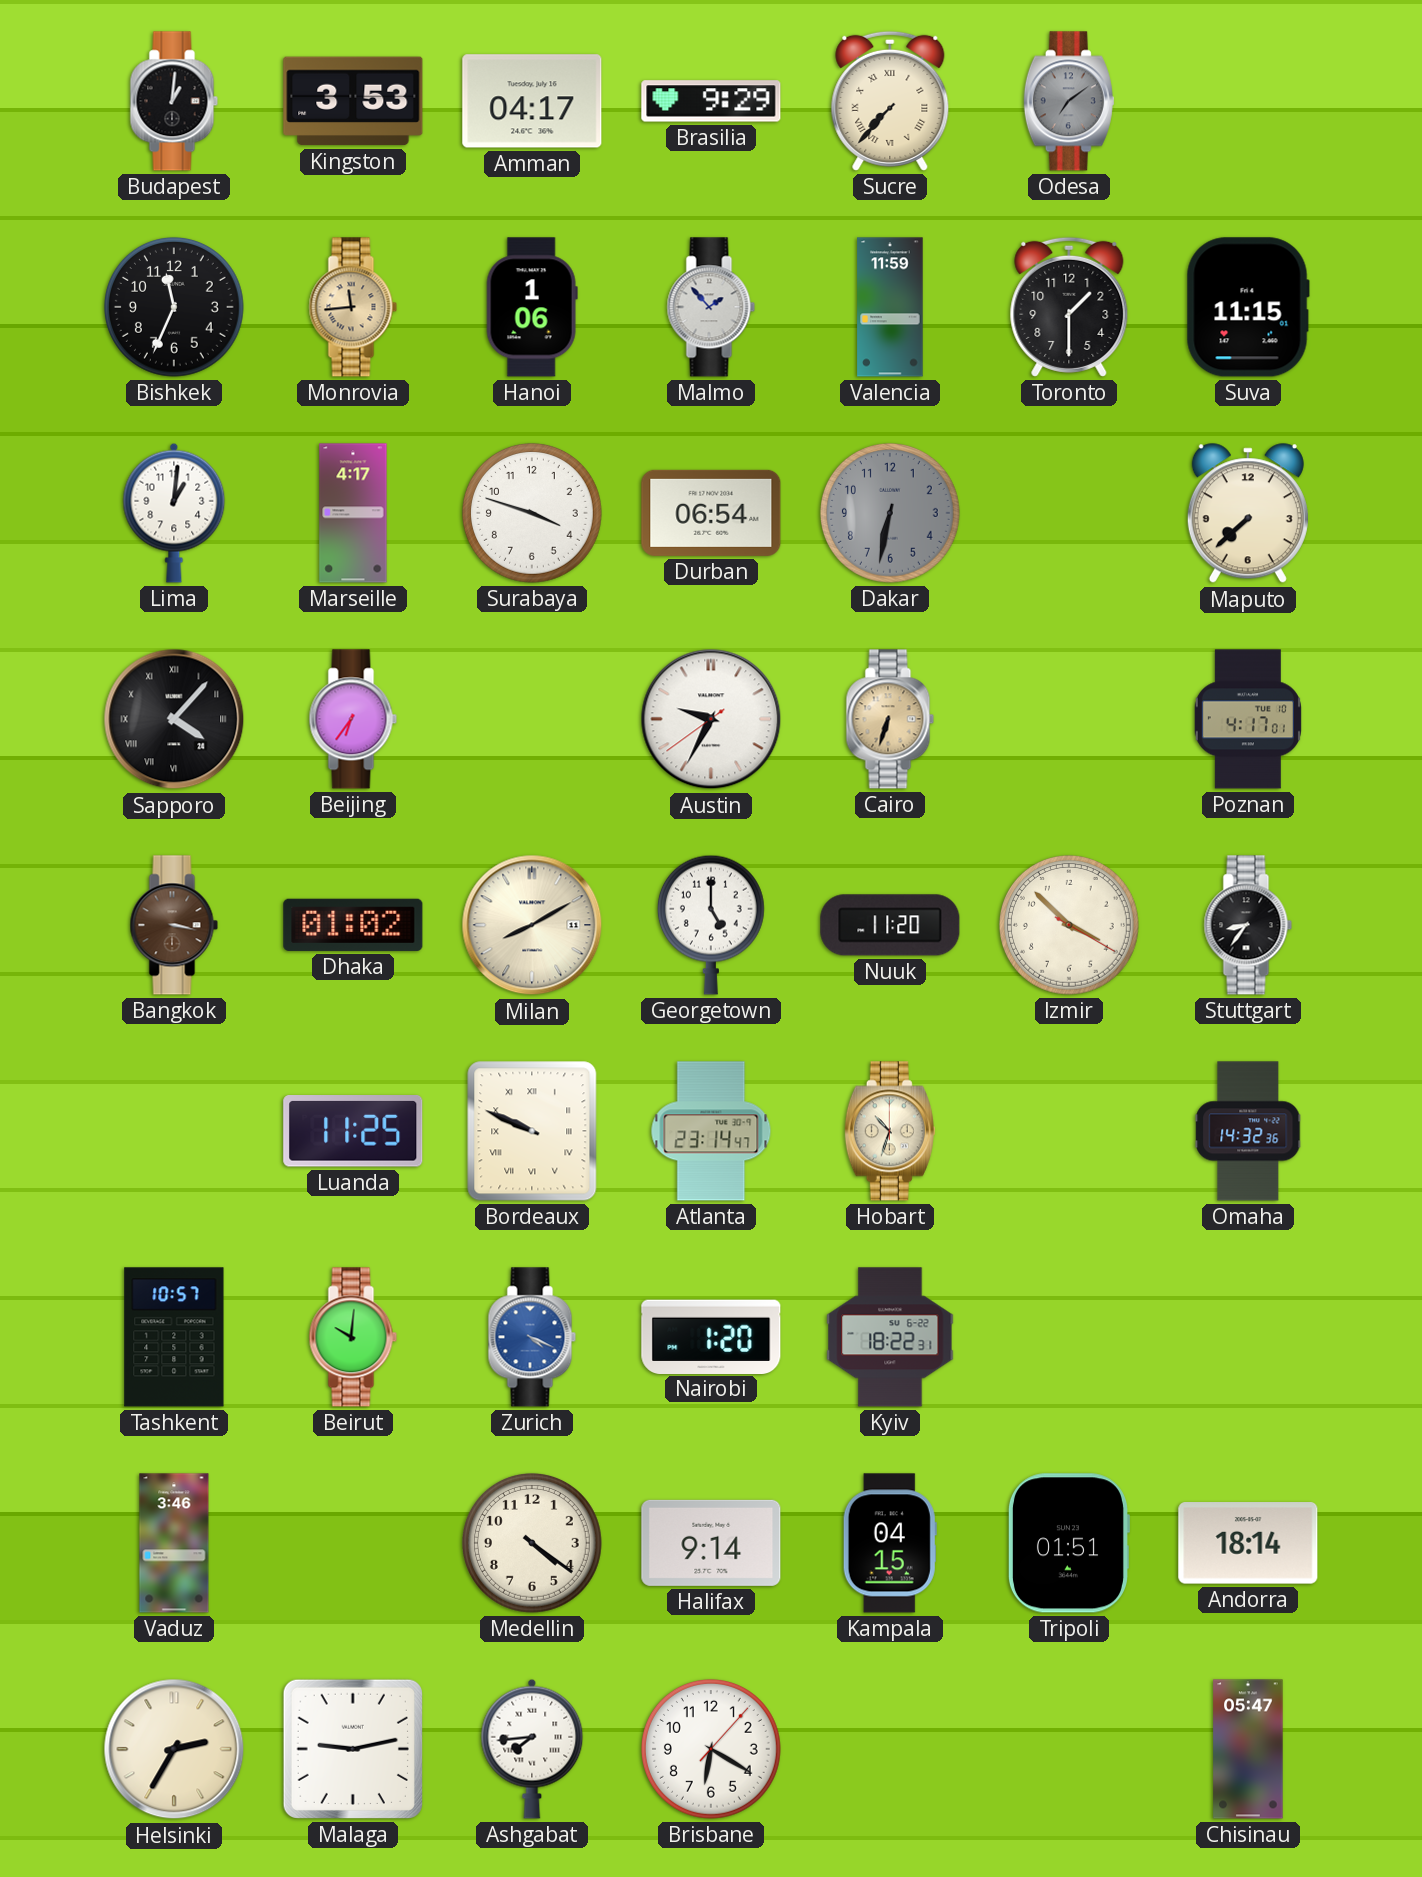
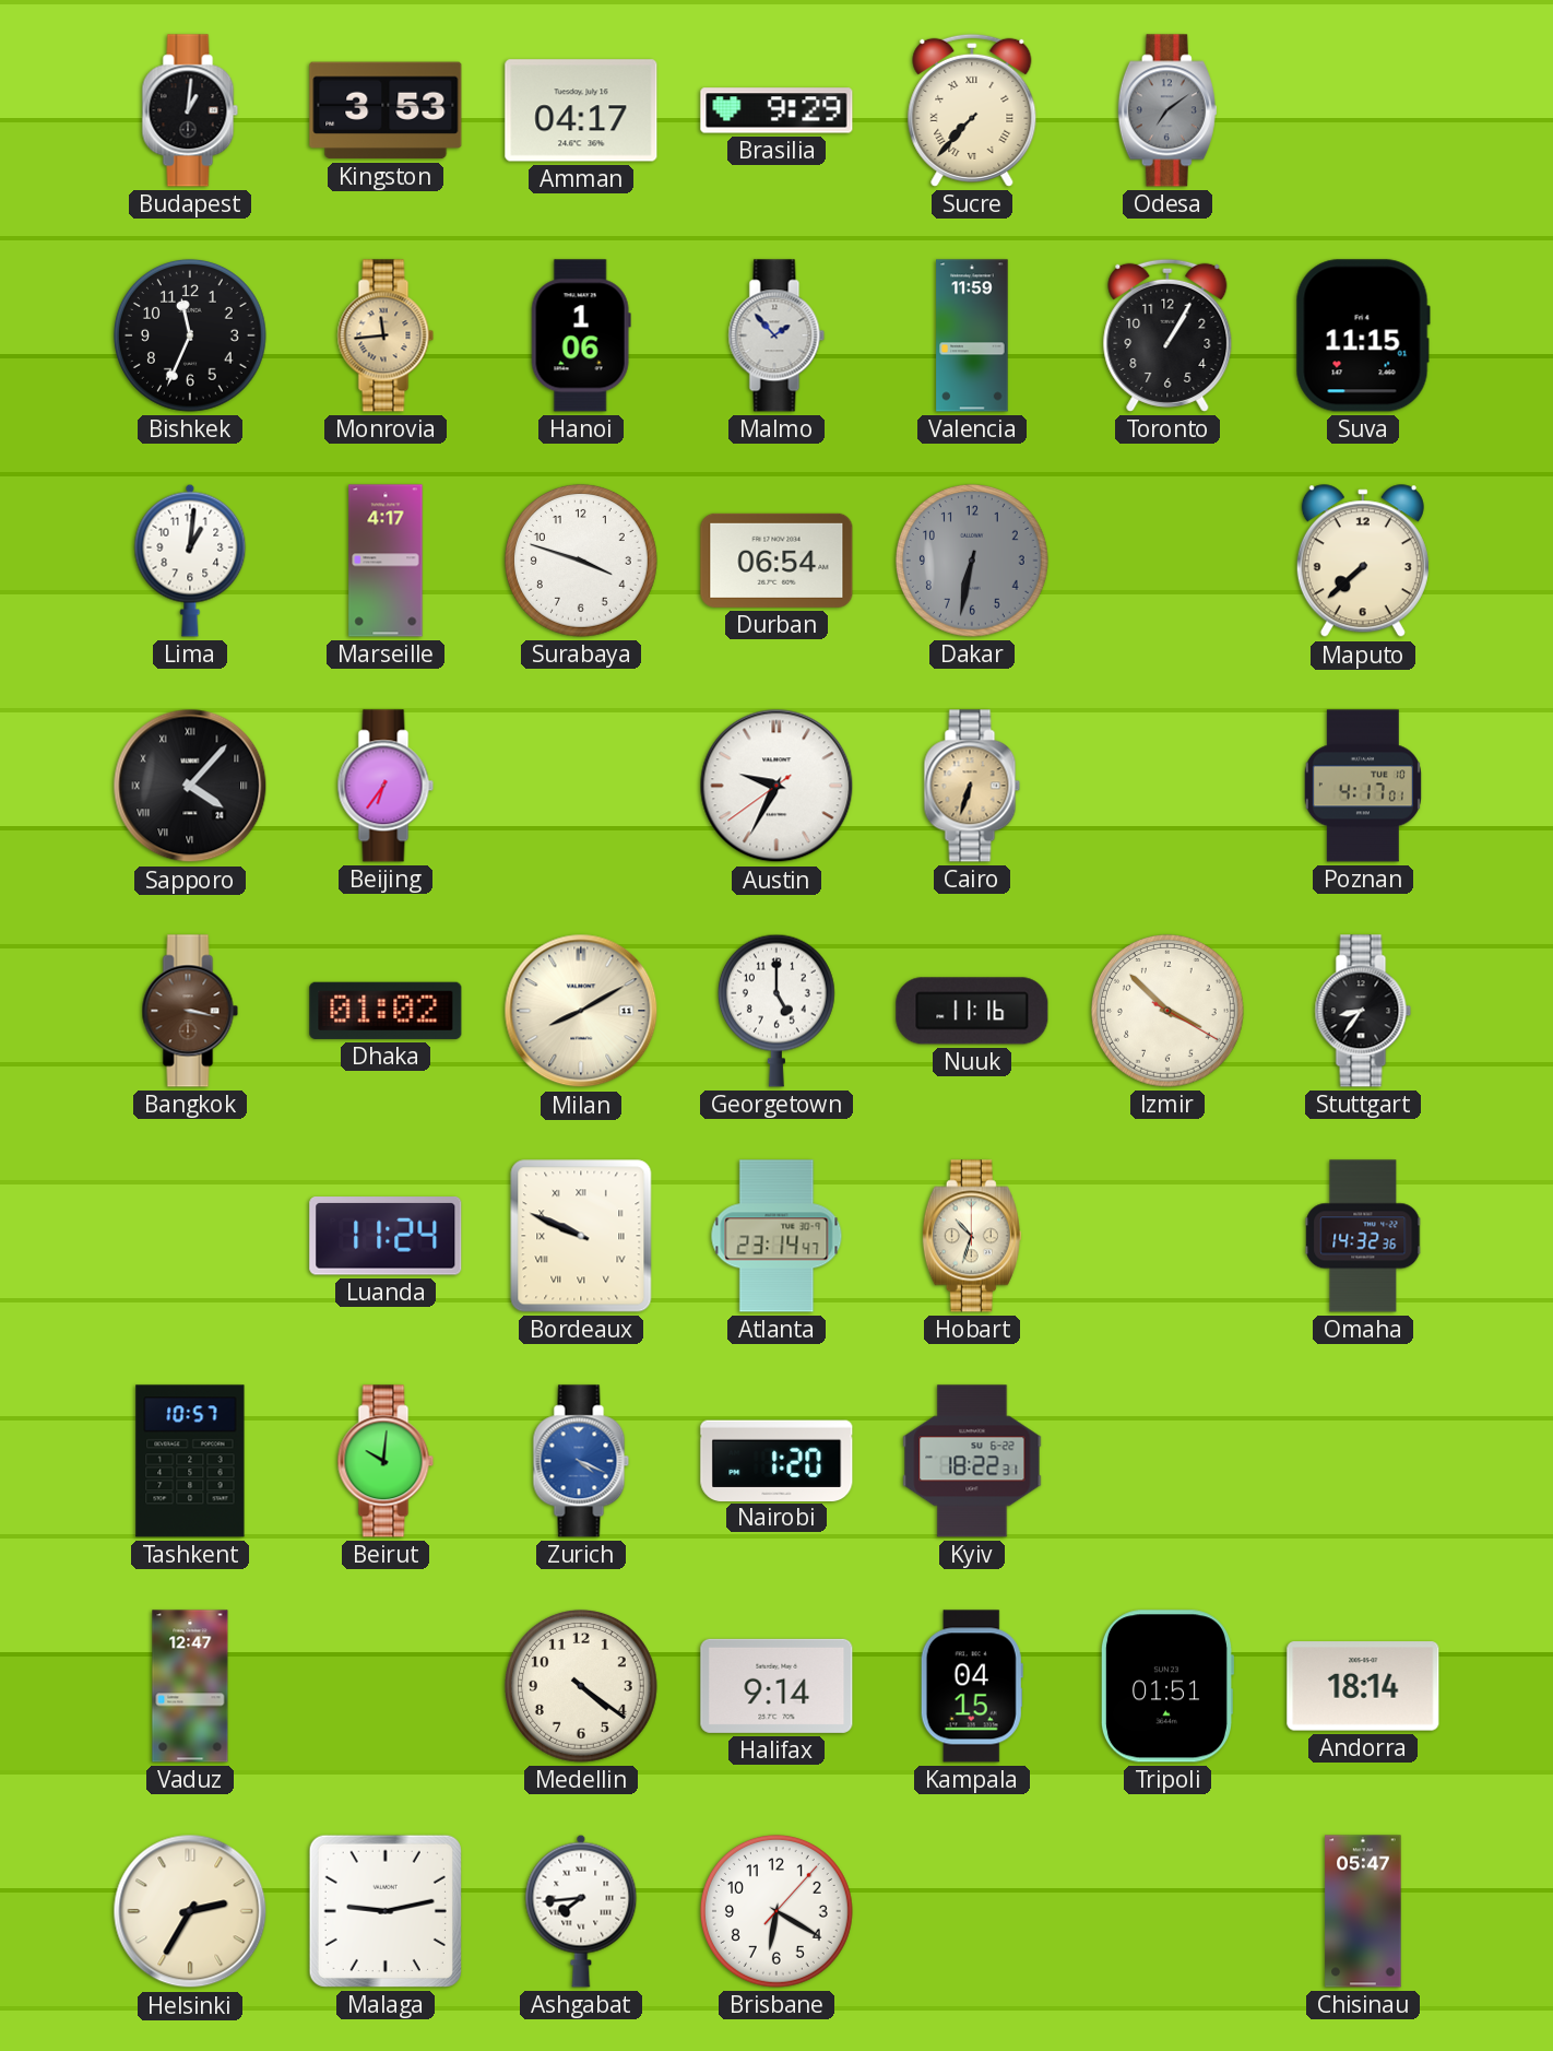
Toronto: 1:30 -> 1:05 (1167, 335)
Nuuk: 11:20 -> 11:16 (972, 1011)
Luanda: 11:25 -> 11:24 (386, 1237)
Vaduz: 3:46 -> 12:47 (190, 1686)
